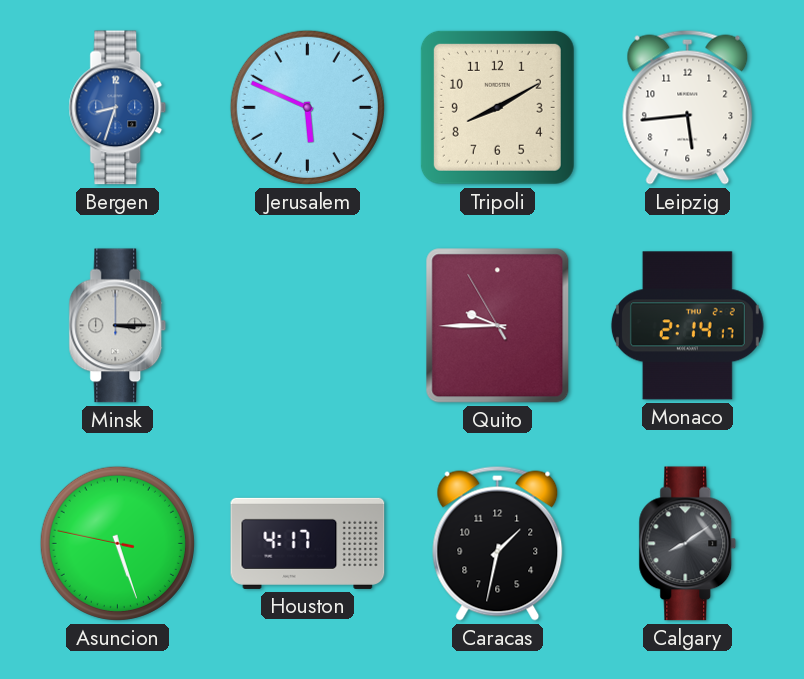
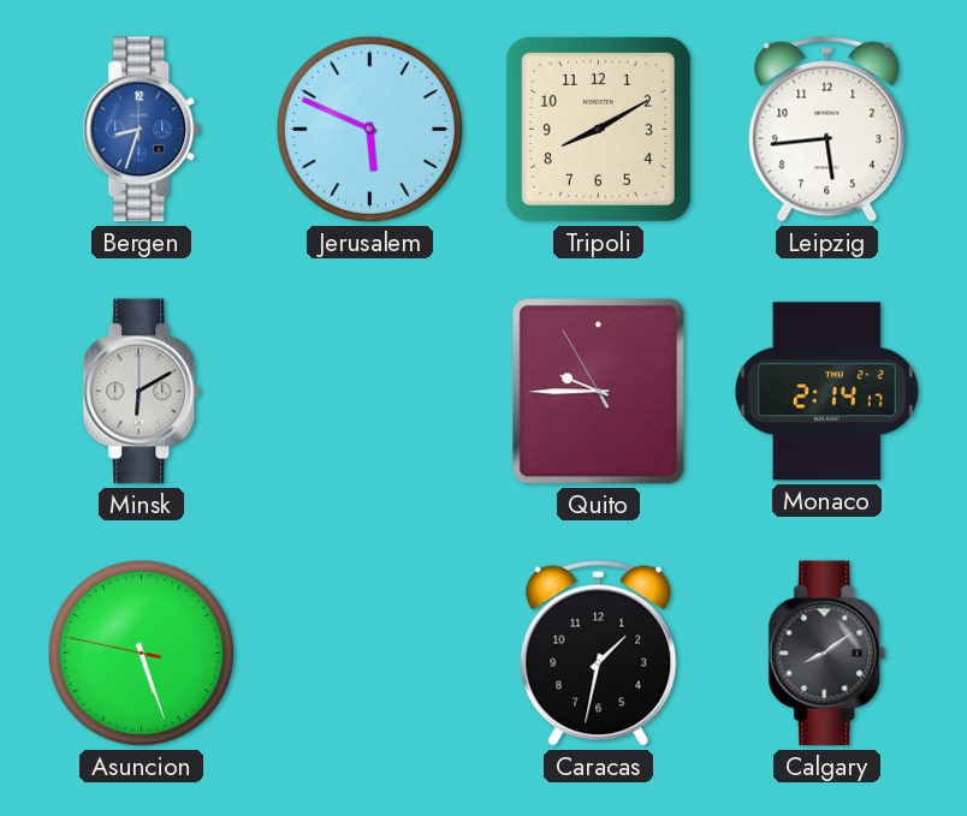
Minsk: 3:15 -> 6:10 (142, 392)
Houston: 4:17 -> none (308, 543)
